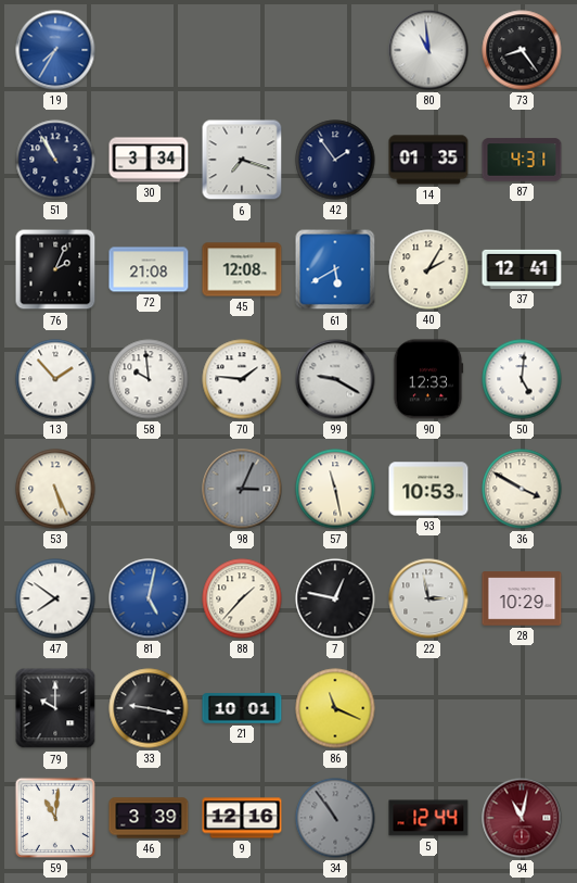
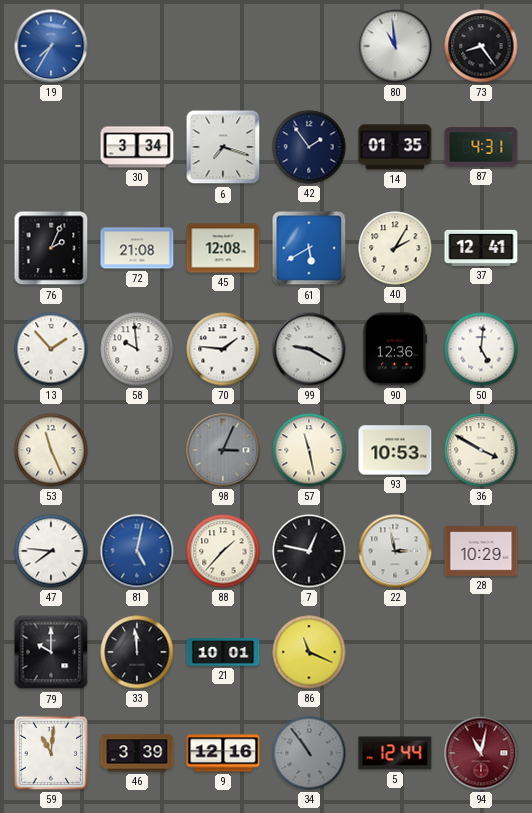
51: 10:55 -> none (55, 160)
90: 12:33 -> 12:36 (395, 349)
53: 5:26 -> 11:26 (51, 450)
47: 7:51 -> 7:46 (51, 551)
33: 9:17 -> 11:59 (137, 652)
